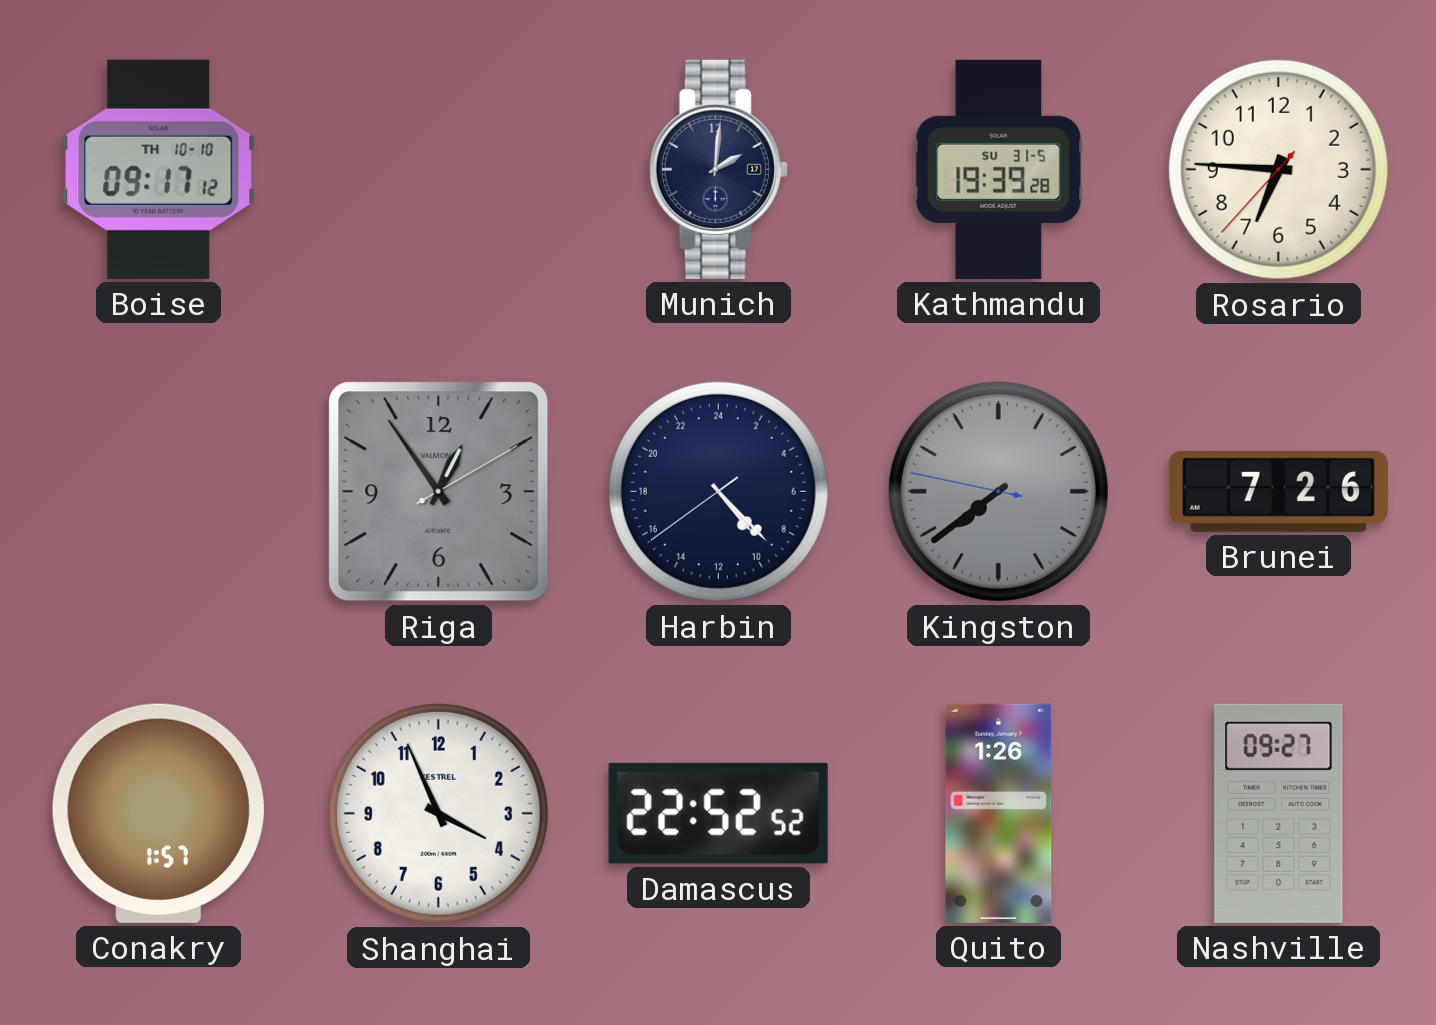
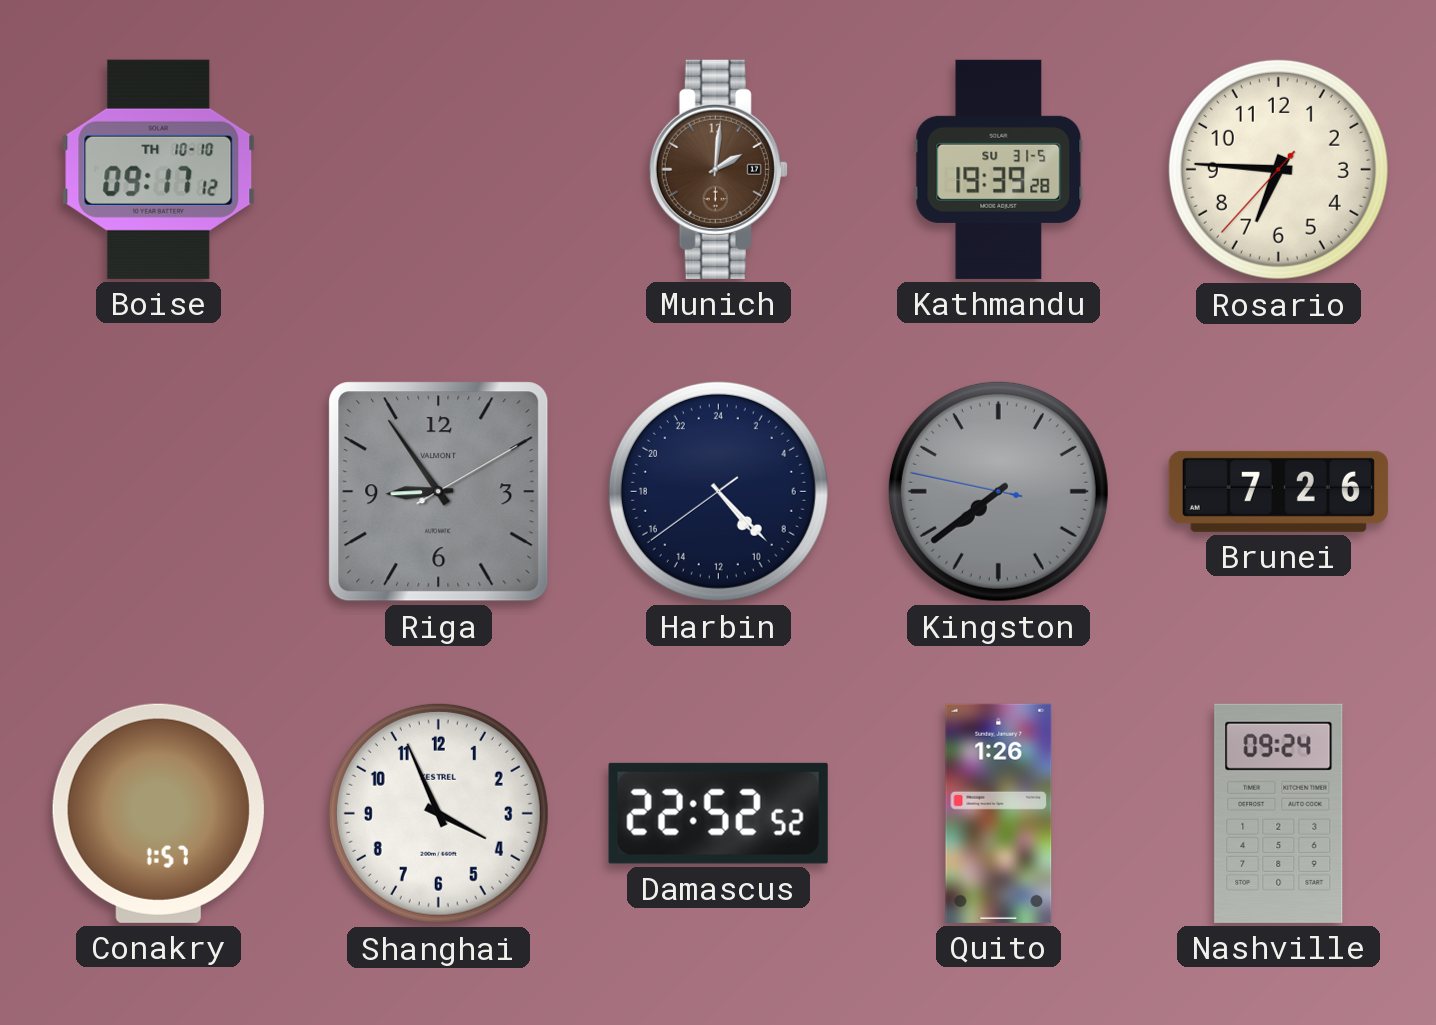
Munich dial: navy -> brown (718, 169)
Riga: 12:54 -> 8:54 (439, 492)
Nashville: 09:27 -> 09:24 (1279, 813)
